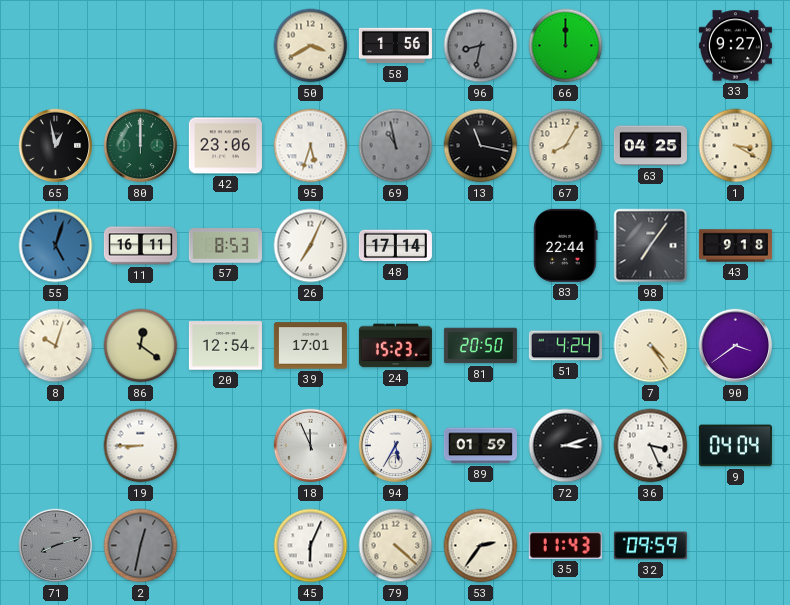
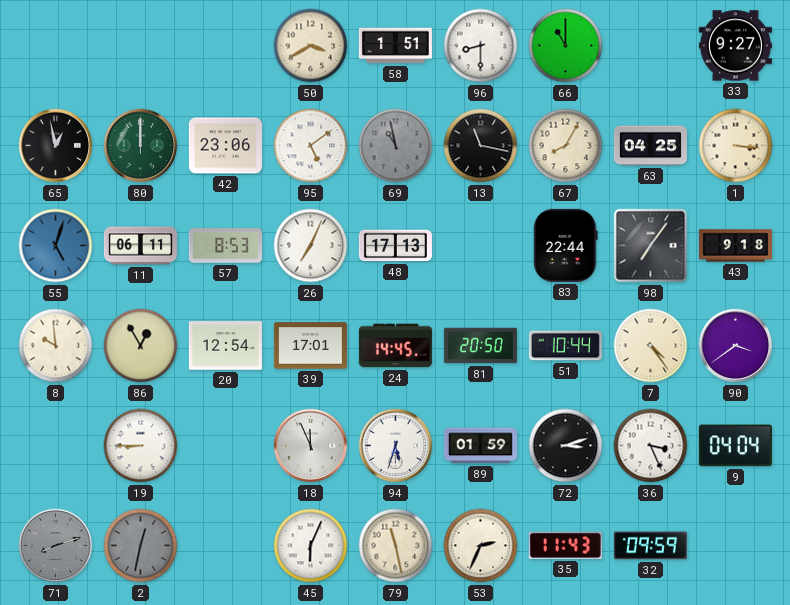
58: 1:56 -> 1:51 (395, 46)
96: 8:32 -> 8:30 (481, 46)
96 dial: grey -> white (481, 46)
66: 12:00 -> 11:00 (566, 46)
95: 5:33 -> 5:09 (311, 146)
1: 3:20 -> 3:16 (736, 146)
11: 16:11 -> 06:11 (140, 246)
48: 17:14 -> 17:13 (395, 246)
8: 10:03 -> 9:59 (56, 346)
86: 12:21 -> 12:55 (141, 346)
24: 15:23 -> 14:45 (395, 346)
51: 4:24 -> 10:44 (565, 346)
94: 5:35 -> 5:33 (396, 446)
79: 4:22 -> 11:28 (396, 546)
53: 2:36 -> 2:34 (481, 546)
